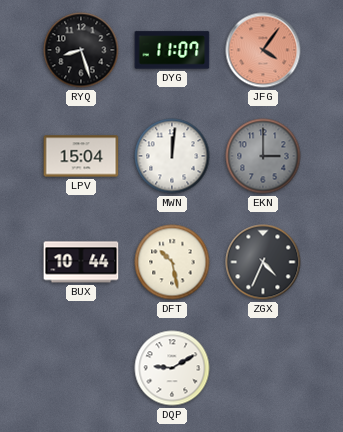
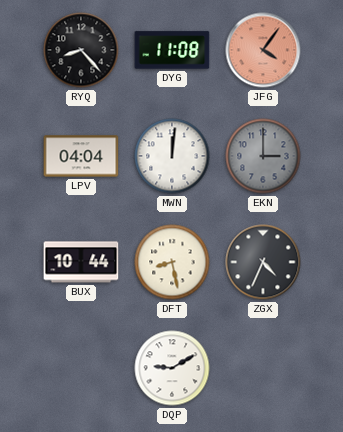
RYQ: 8:27 -> 8:23 (81, 50)
DYG: 11:07 -> 11:08 (172, 50)
LPV: 15:04 -> 04:04 (81, 156)
DFT: 10:28 -> 8:28 (172, 262)
